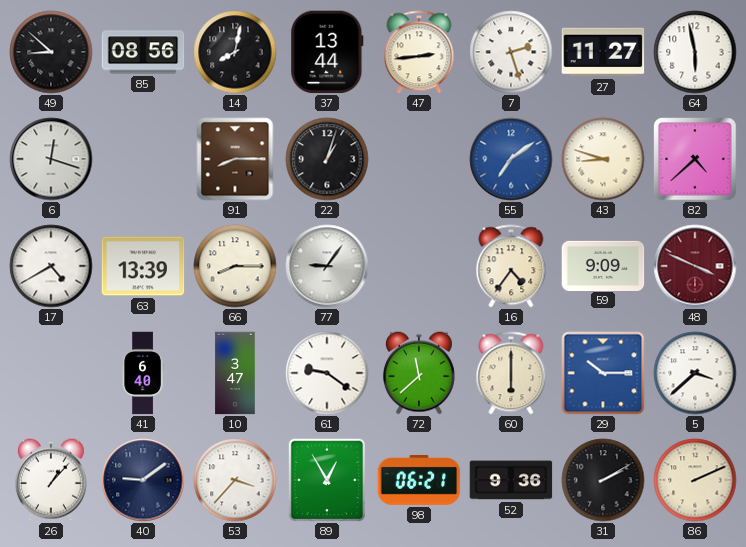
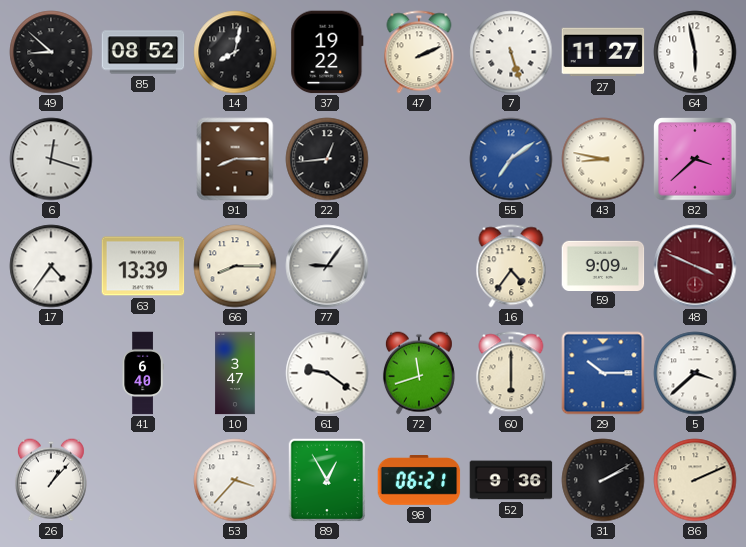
85: 08:56 -> 08:52 (143, 52)
37: 13:44 -> 19:22 (327, 52)
47: 2:44 -> 2:11 (419, 52)
7: 2:27 -> 5:27 (511, 52)
22: 1:03 -> 12:44 (327, 159)
43: 8:48 -> 8:47 (603, 159)
82: 4:38 -> 3:38 (695, 159)
17: 4:40 -> 4:36 (51, 266)
72: 11:38 -> 11:42 (419, 373)
40: 9:09 -> none (143, 480)
